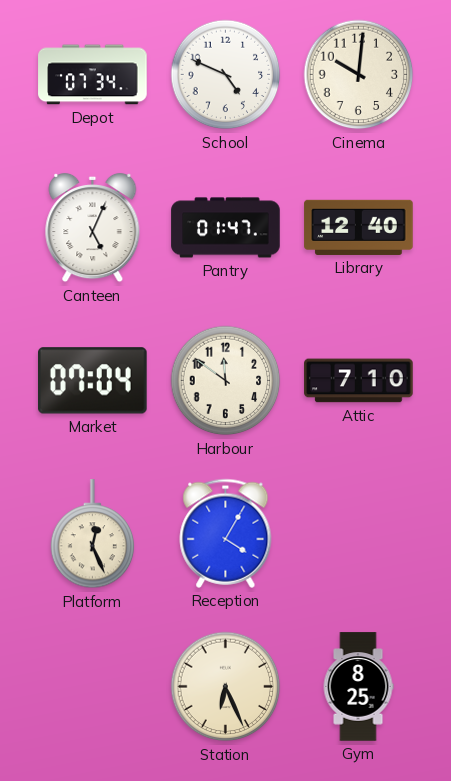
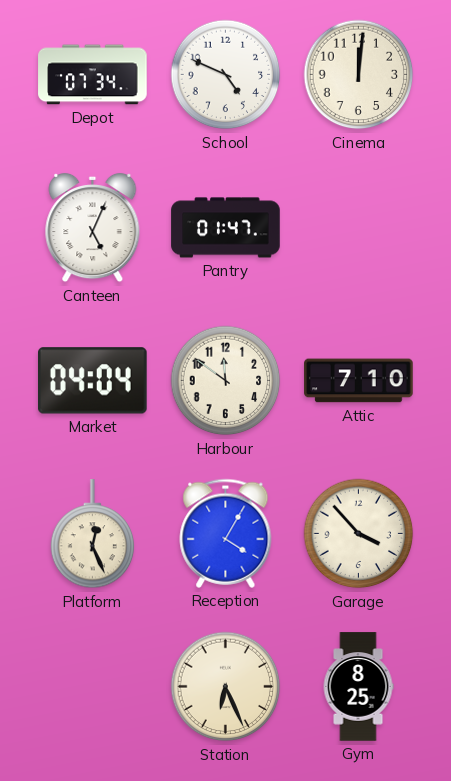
Cinema: 10:01 -> 12:01 (359, 75)
Library: 12:40 -> none (359, 227)
Market: 07:04 -> 04:04 (93, 381)
Garage: none -> 3:53 (359, 534)
